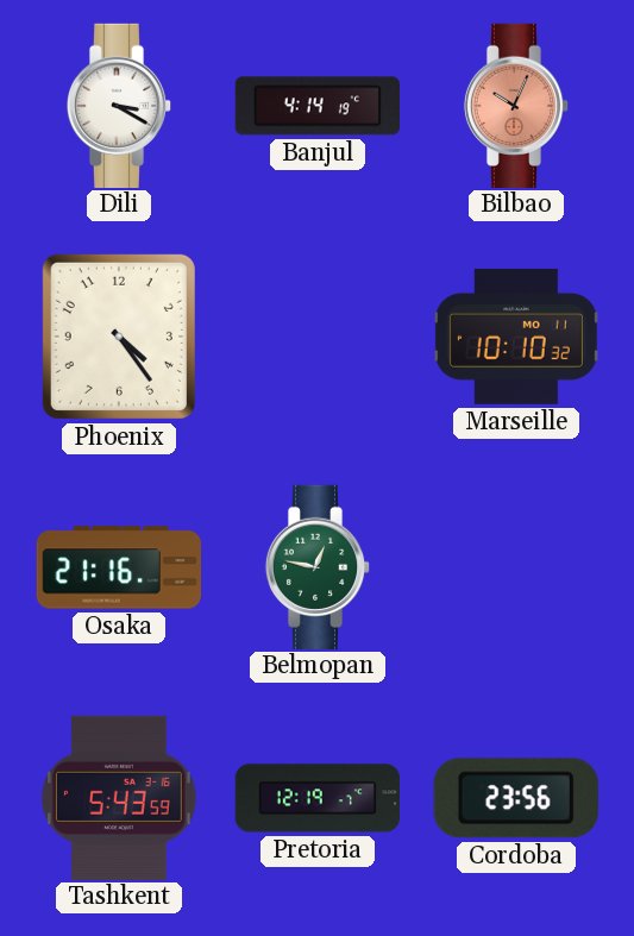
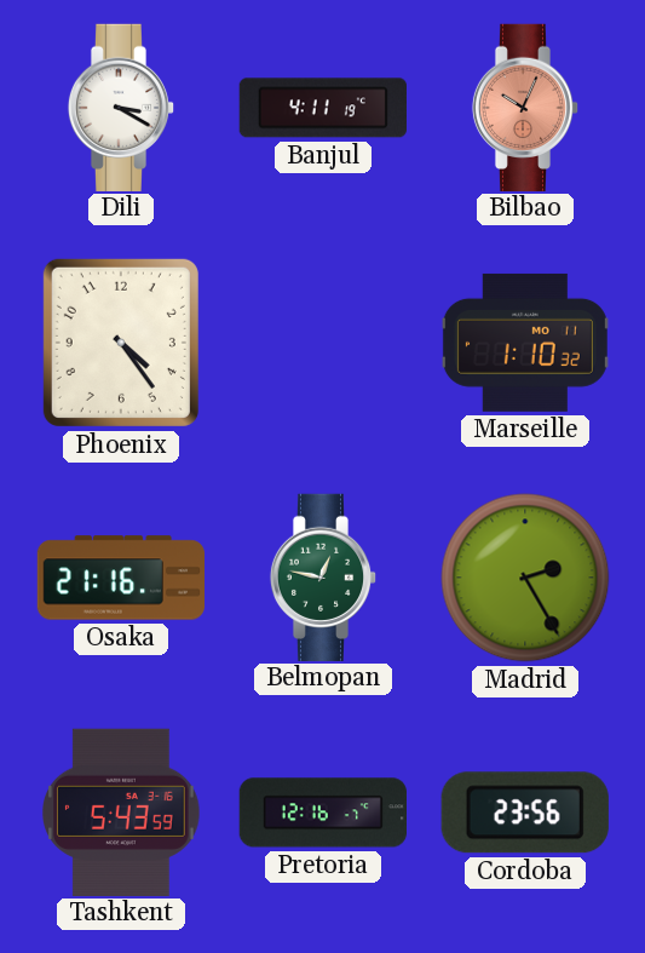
Banjul: 4:14 -> 4:11 (323, 108)
Marseille: 10:10 -> 1:10 (525, 343)
Madrid: none -> 2:25 (525, 578)
Pretoria: 12:19 -> 12:16 (322, 813)
